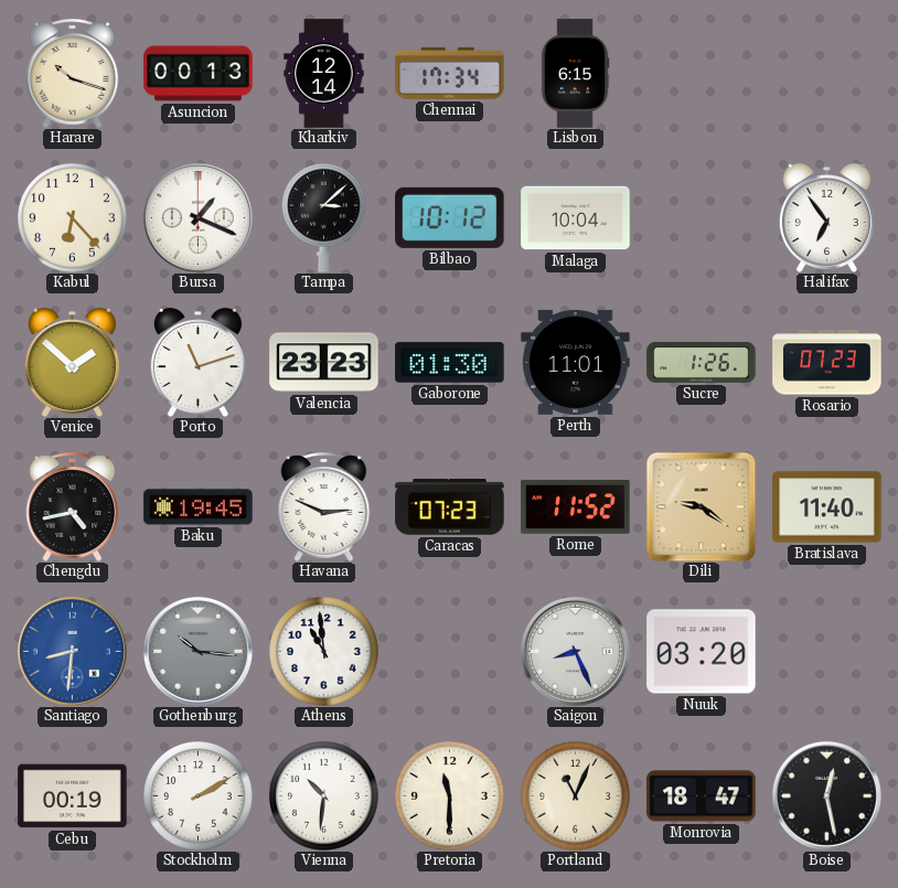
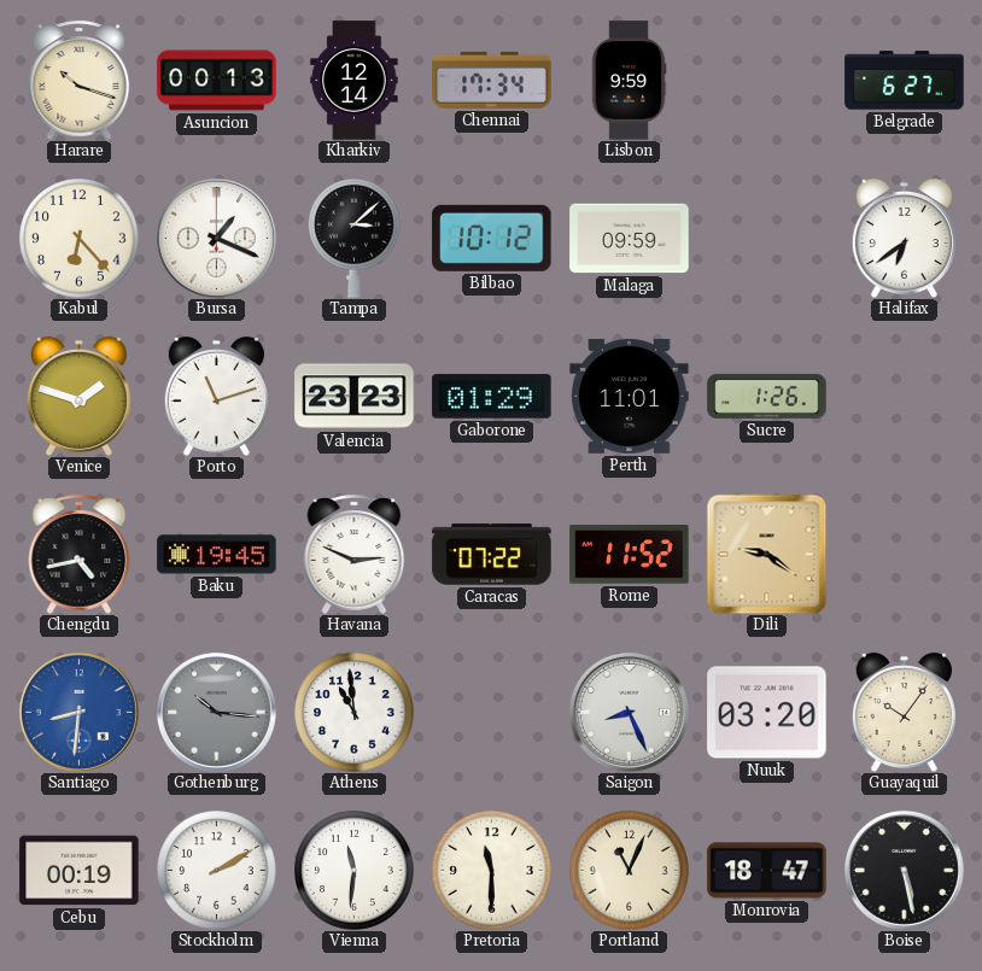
Lisbon: 6:15 -> 9:59 (629, 81)
Belgrade: none -> 6:27 (905, 81)
Malaga: 10:04 -> 09:59 (630, 239)
Halifax: 6:54 -> 6:39 (904, 238)
Venice: 1:52 -> 1:48 (78, 396)
Gaborone: 01:30 -> 01:29 (492, 397)
Rosario: 07:23 -> none (827, 363)
Caracas: 07:23 -> 07:22 (492, 555)
Bratislava: 11:40 -> none (827, 507)
Guayaquil: none -> 10:06 (904, 712)
Vienna: 10:31 -> 11:31 (355, 871)
Boise: 12:28 -> 5:28 (904, 870)
